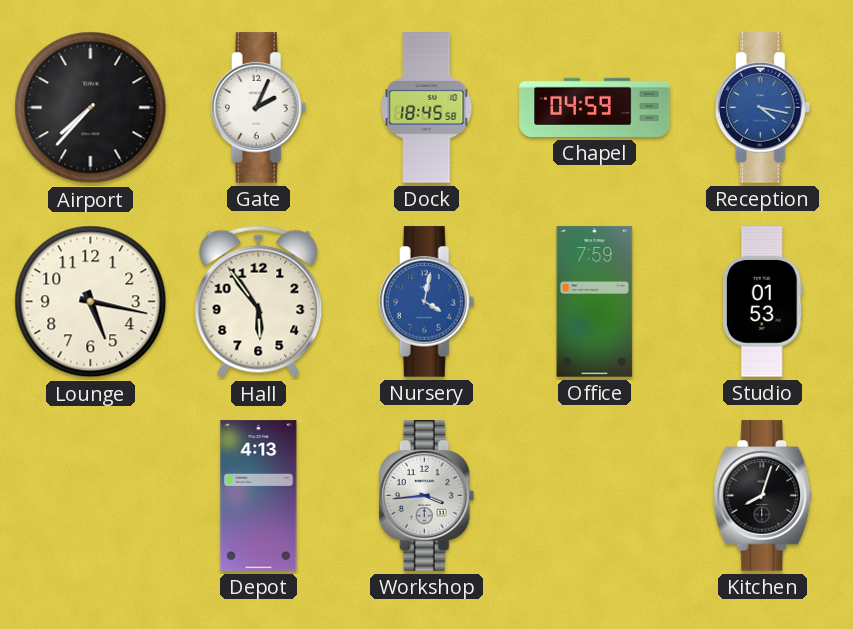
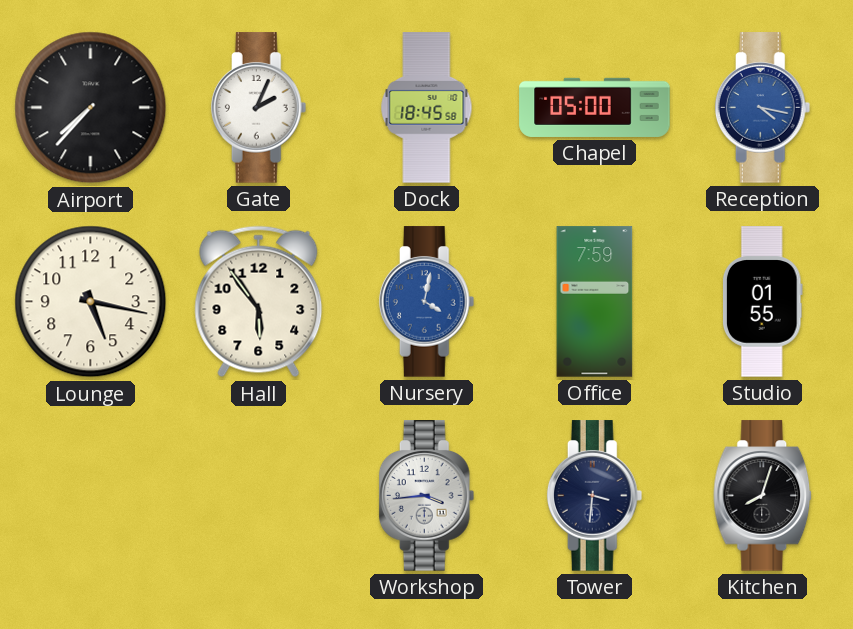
Chapel: 04:59 -> 05:00 (595, 107)
Studio: 01:53 -> 01:55 (762, 302)
Depot: 4:13 -> none (259, 496)
Tower: none -> 3:31 (595, 496)
